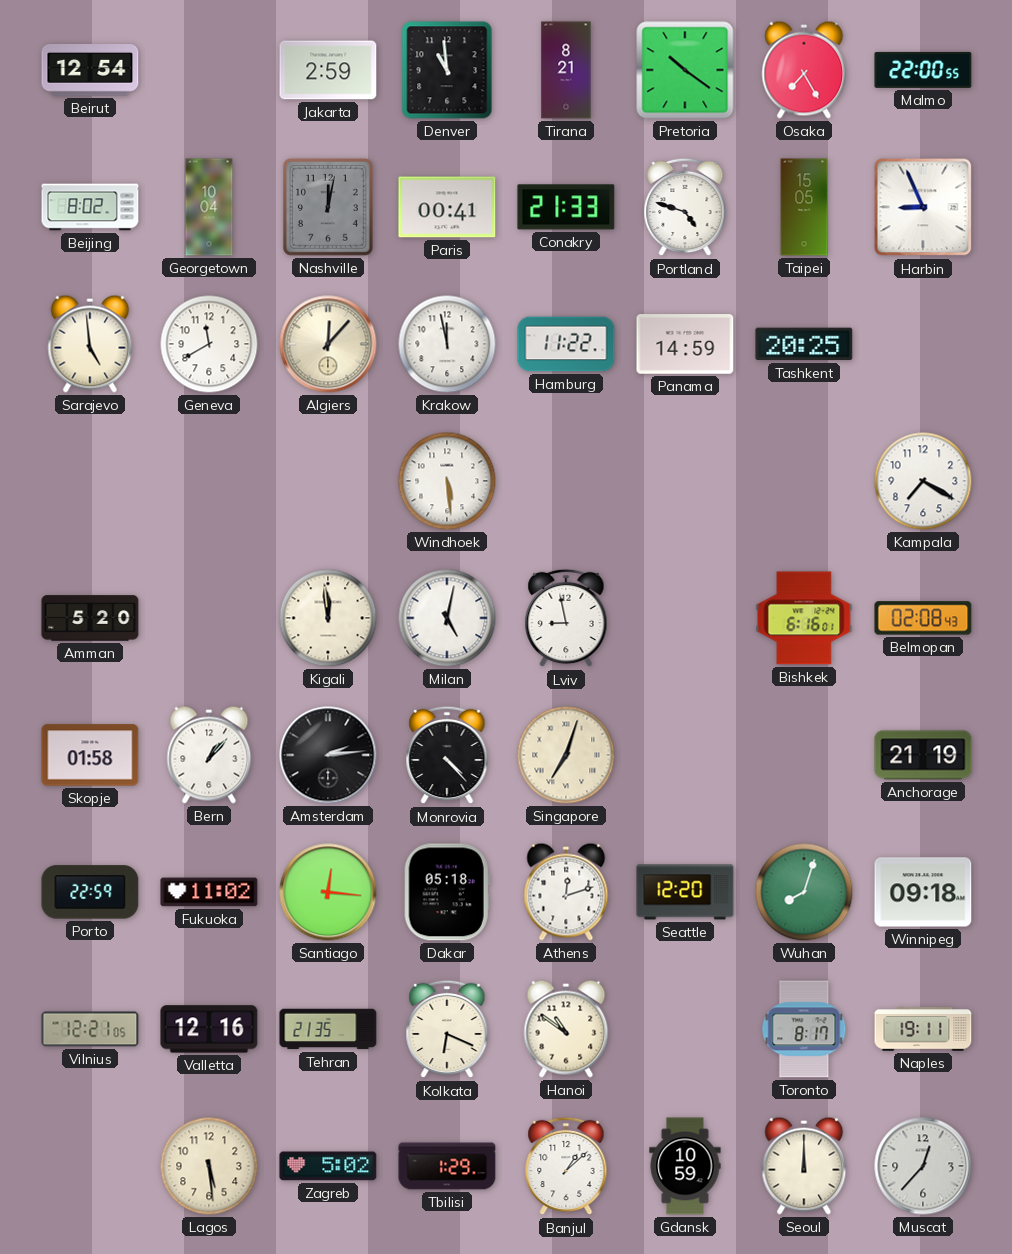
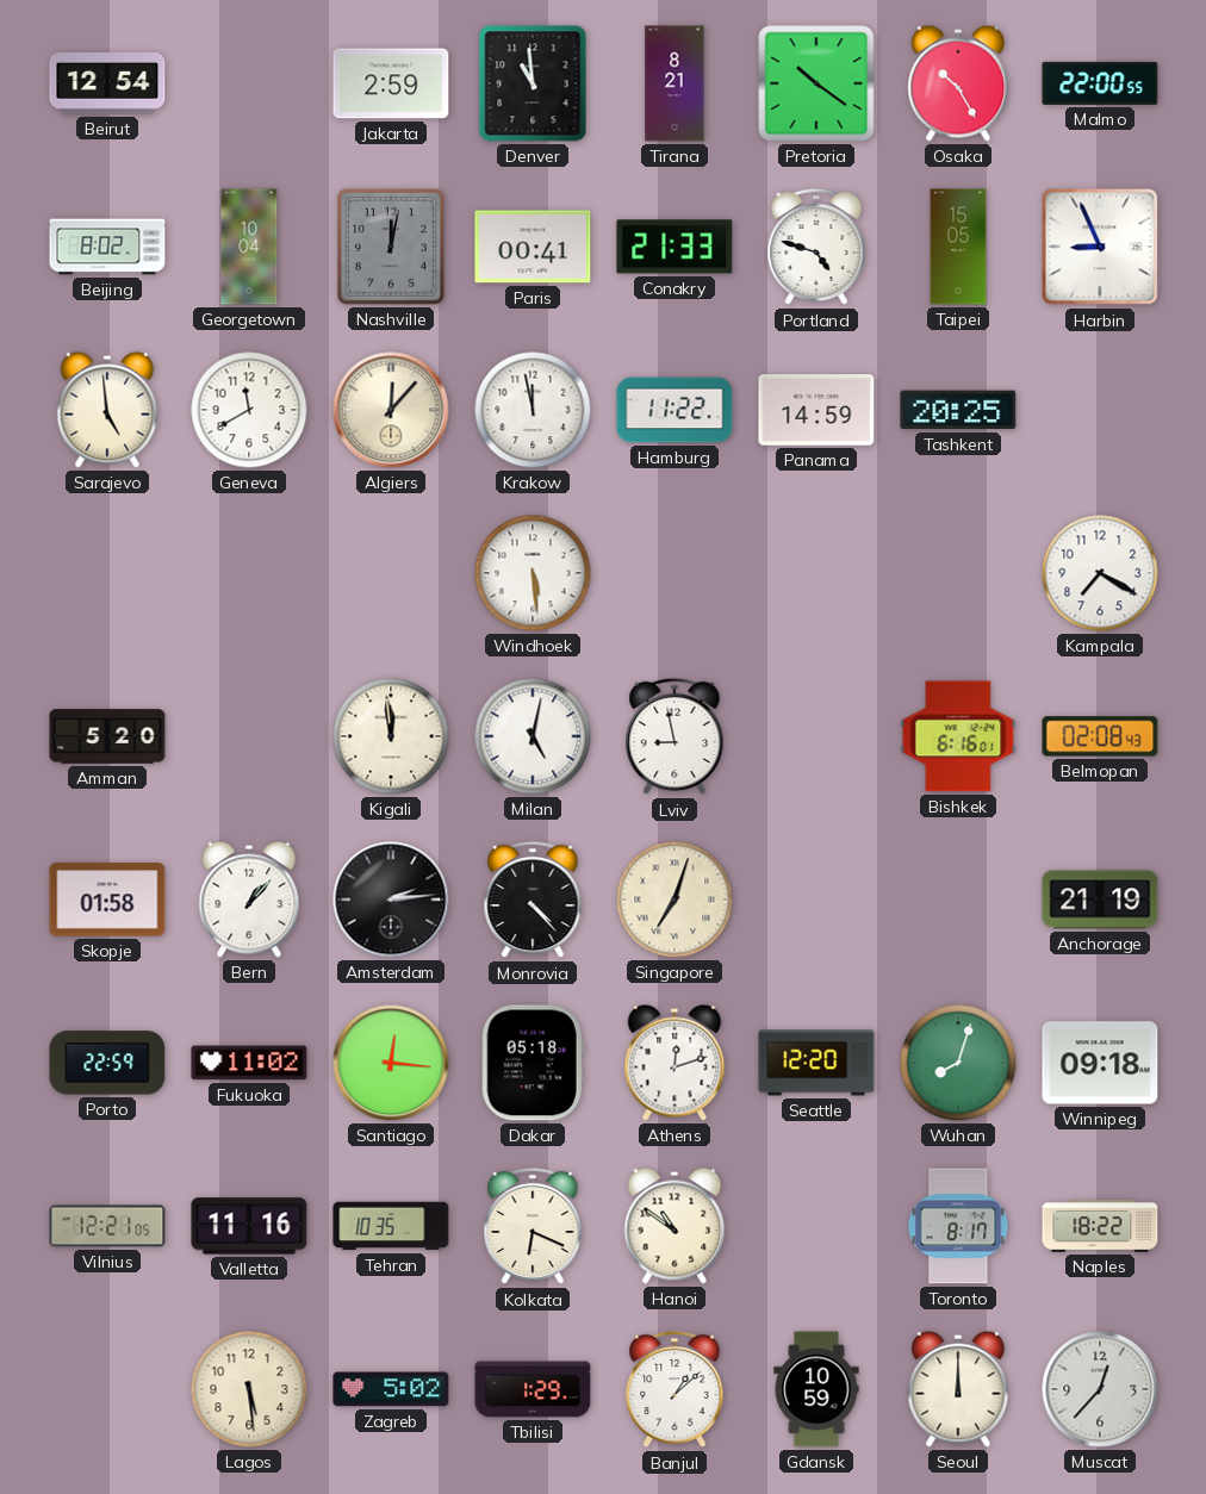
Osaka: 7:25 -> 10:25 (958, 83)
Valletta: 12:16 -> 11:16 (249, 1226)
Tehran: 21:35 -> 10:35 (391, 1226)
Naples: 19:11 -> 18:22 (1100, 1226)
